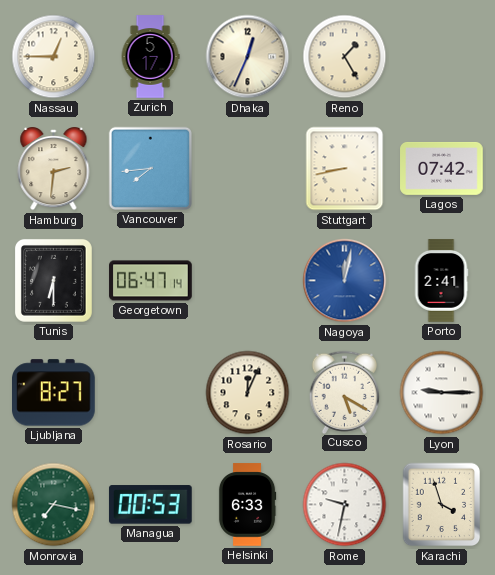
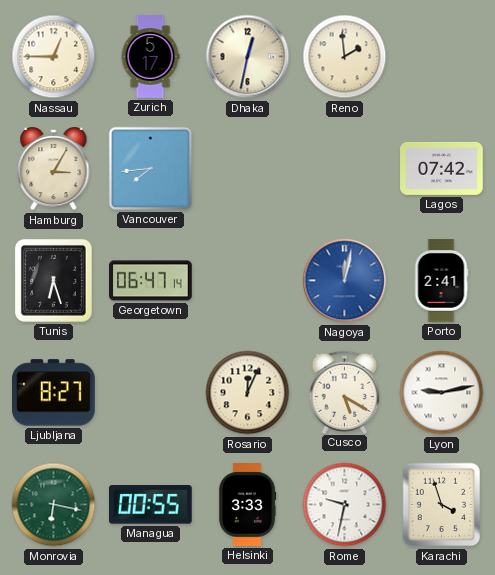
Dhaka: 12:34 -> 12:32 (248, 57)
Reno: 1:25 -> 1:59 (345, 57)
Hamburg: 2:31 -> 3:05 (54, 170)
Stuttgart: 8:43 -> none (345, 169)
Tunis: 6:30 -> 6:27 (53, 280)
Lyon: 9:15 -> 9:13 (442, 393)
Monrovia: 7:17 -> 6:17 (54, 505)
Managua: 00:53 -> 00:55 (151, 505)
Helsinki: 6:33 -> 3:33 (247, 505)
